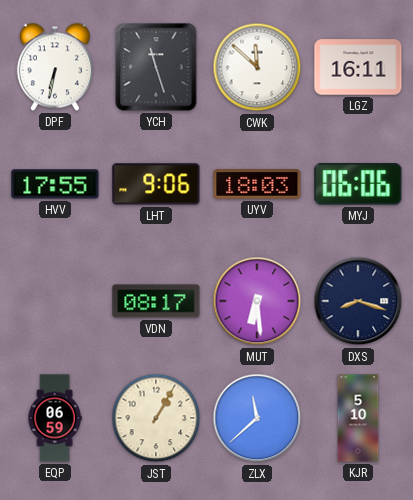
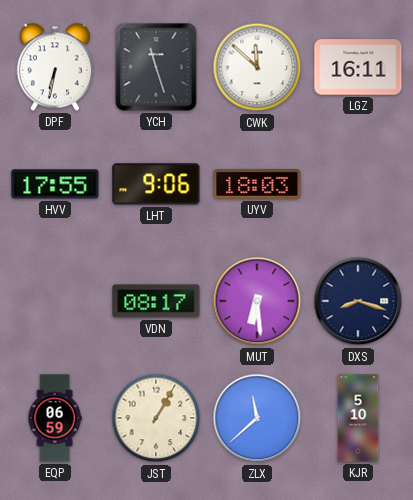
MYJ: 06:06 -> none (358, 184)
